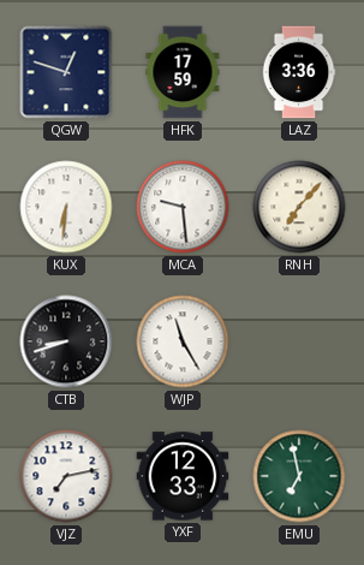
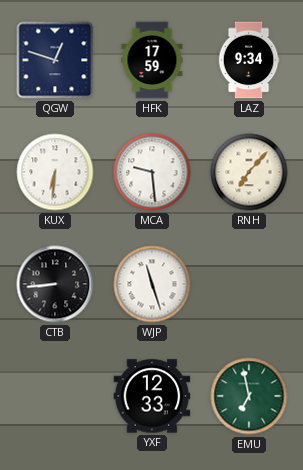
LAZ: 3:36 -> 9:34 (249, 60)
CTB: 8:42 -> 8:44 (55, 284)
WJP: 11:25 -> 11:27 (152, 284)
VJZ: 7:13 -> none (66, 476)
